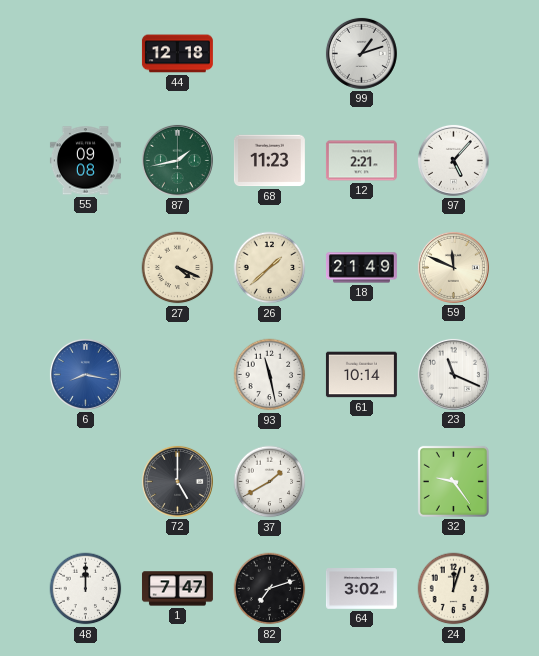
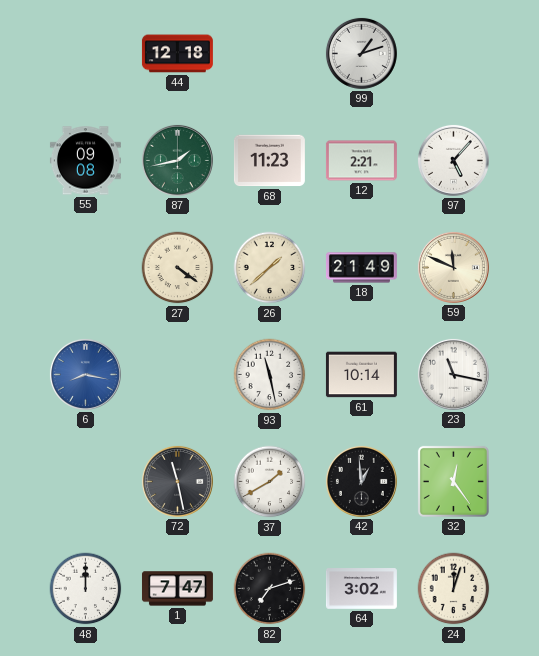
27: 4:19 -> 4:21 (178, 268)
23: 11:19 -> 11:17 (453, 374)
72: 5:00 -> 11:28 (177, 481)
42: none -> 12:59 (361, 481)
32: 9:24 -> 12:24 (453, 481)
